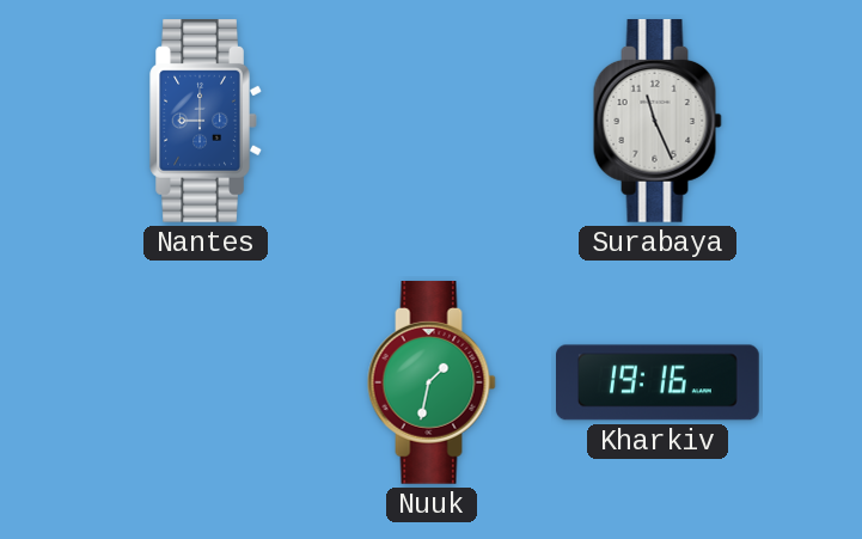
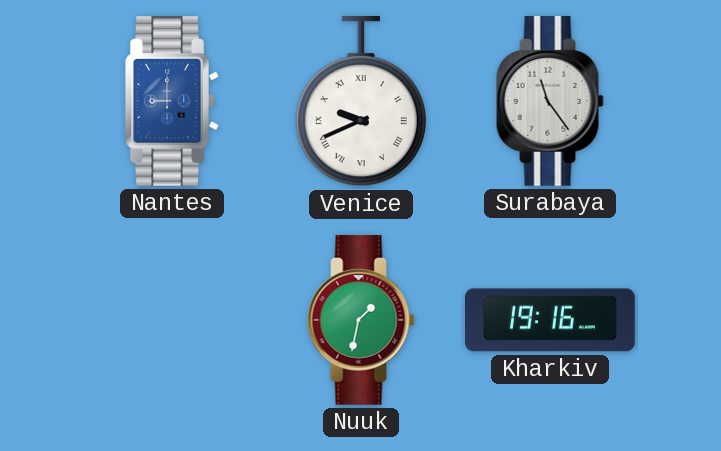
Venice: none -> 9:41 (361, 101)
Surabaya: 11:26 -> 11:24 (550, 102)
